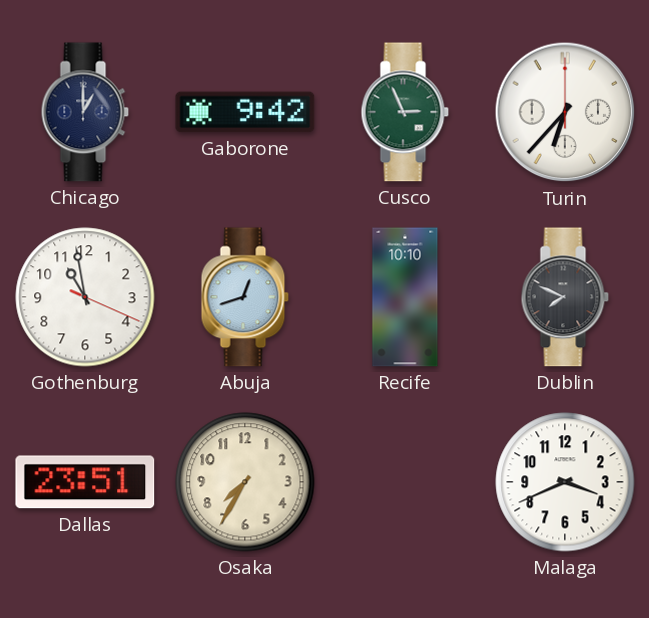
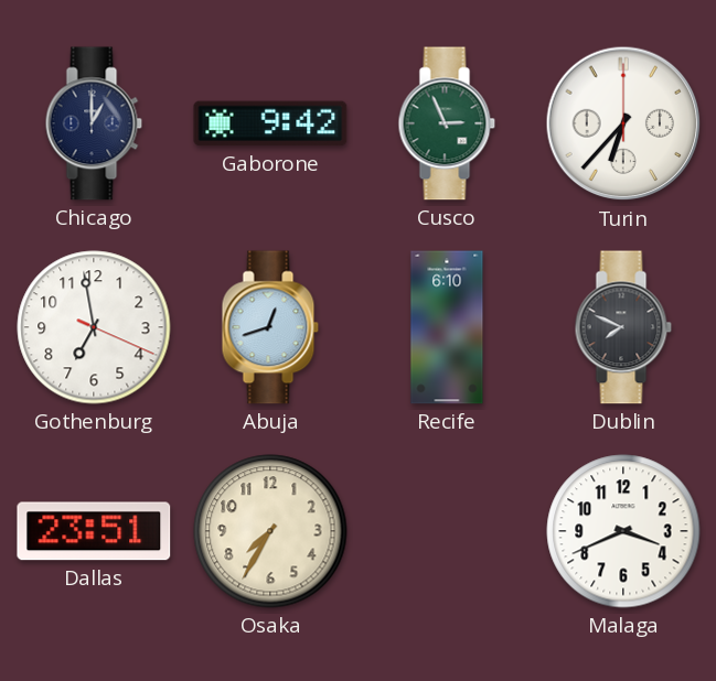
Gothenburg: 10:58 -> 6:58 (94, 327)
Recife: 10:10 -> 6:10 (447, 327)
